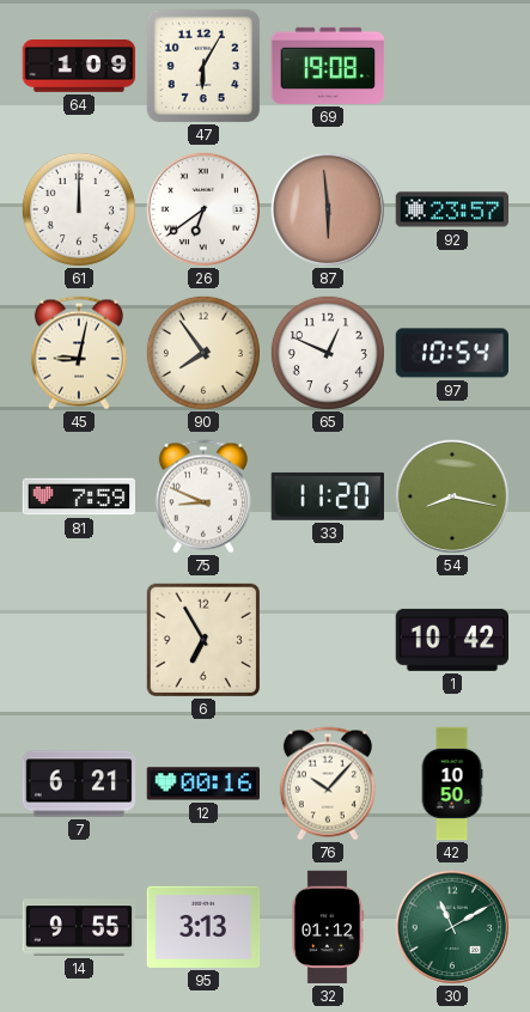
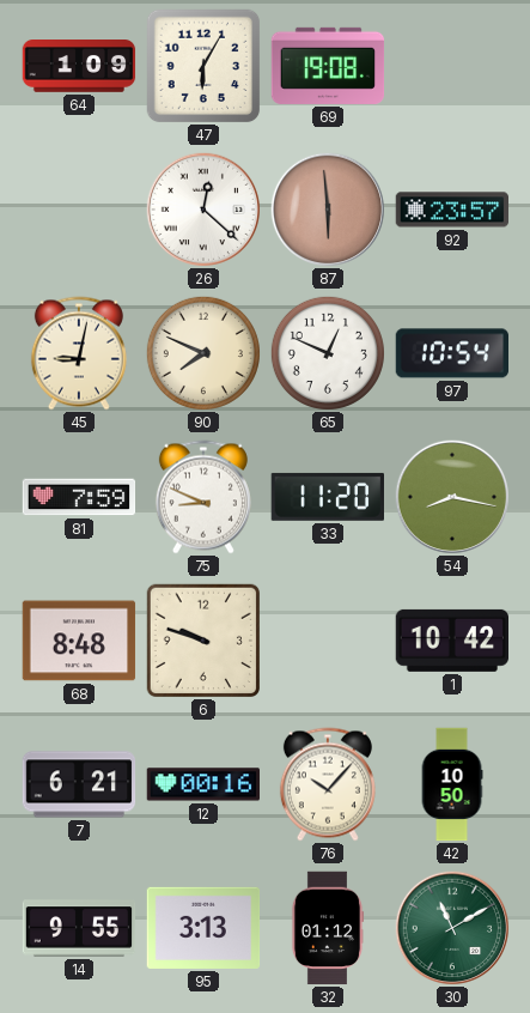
61: 12:00 -> none (79, 209)
26: 6:39 -> 12:22 (203, 210)
90: 7:54 -> 7:49 (203, 353)
68: none -> 8:48 (79, 641)
6: 6:55 -> 9:48 (202, 639)
